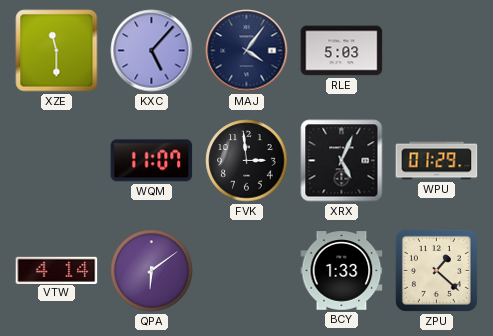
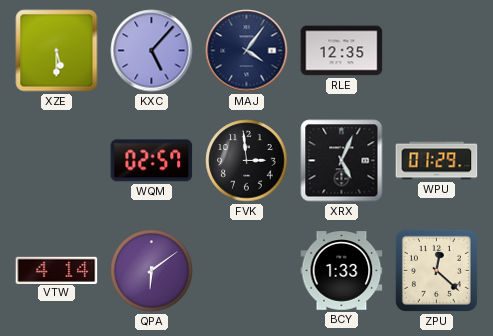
XZE: 11:30 -> 5:30 (57, 51)
RLE: 5:03 -> 12:35 (342, 51)
WQM: 11:07 -> 02:57 (152, 161)
ZPU: 1:22 -> 12:22 (436, 270)
